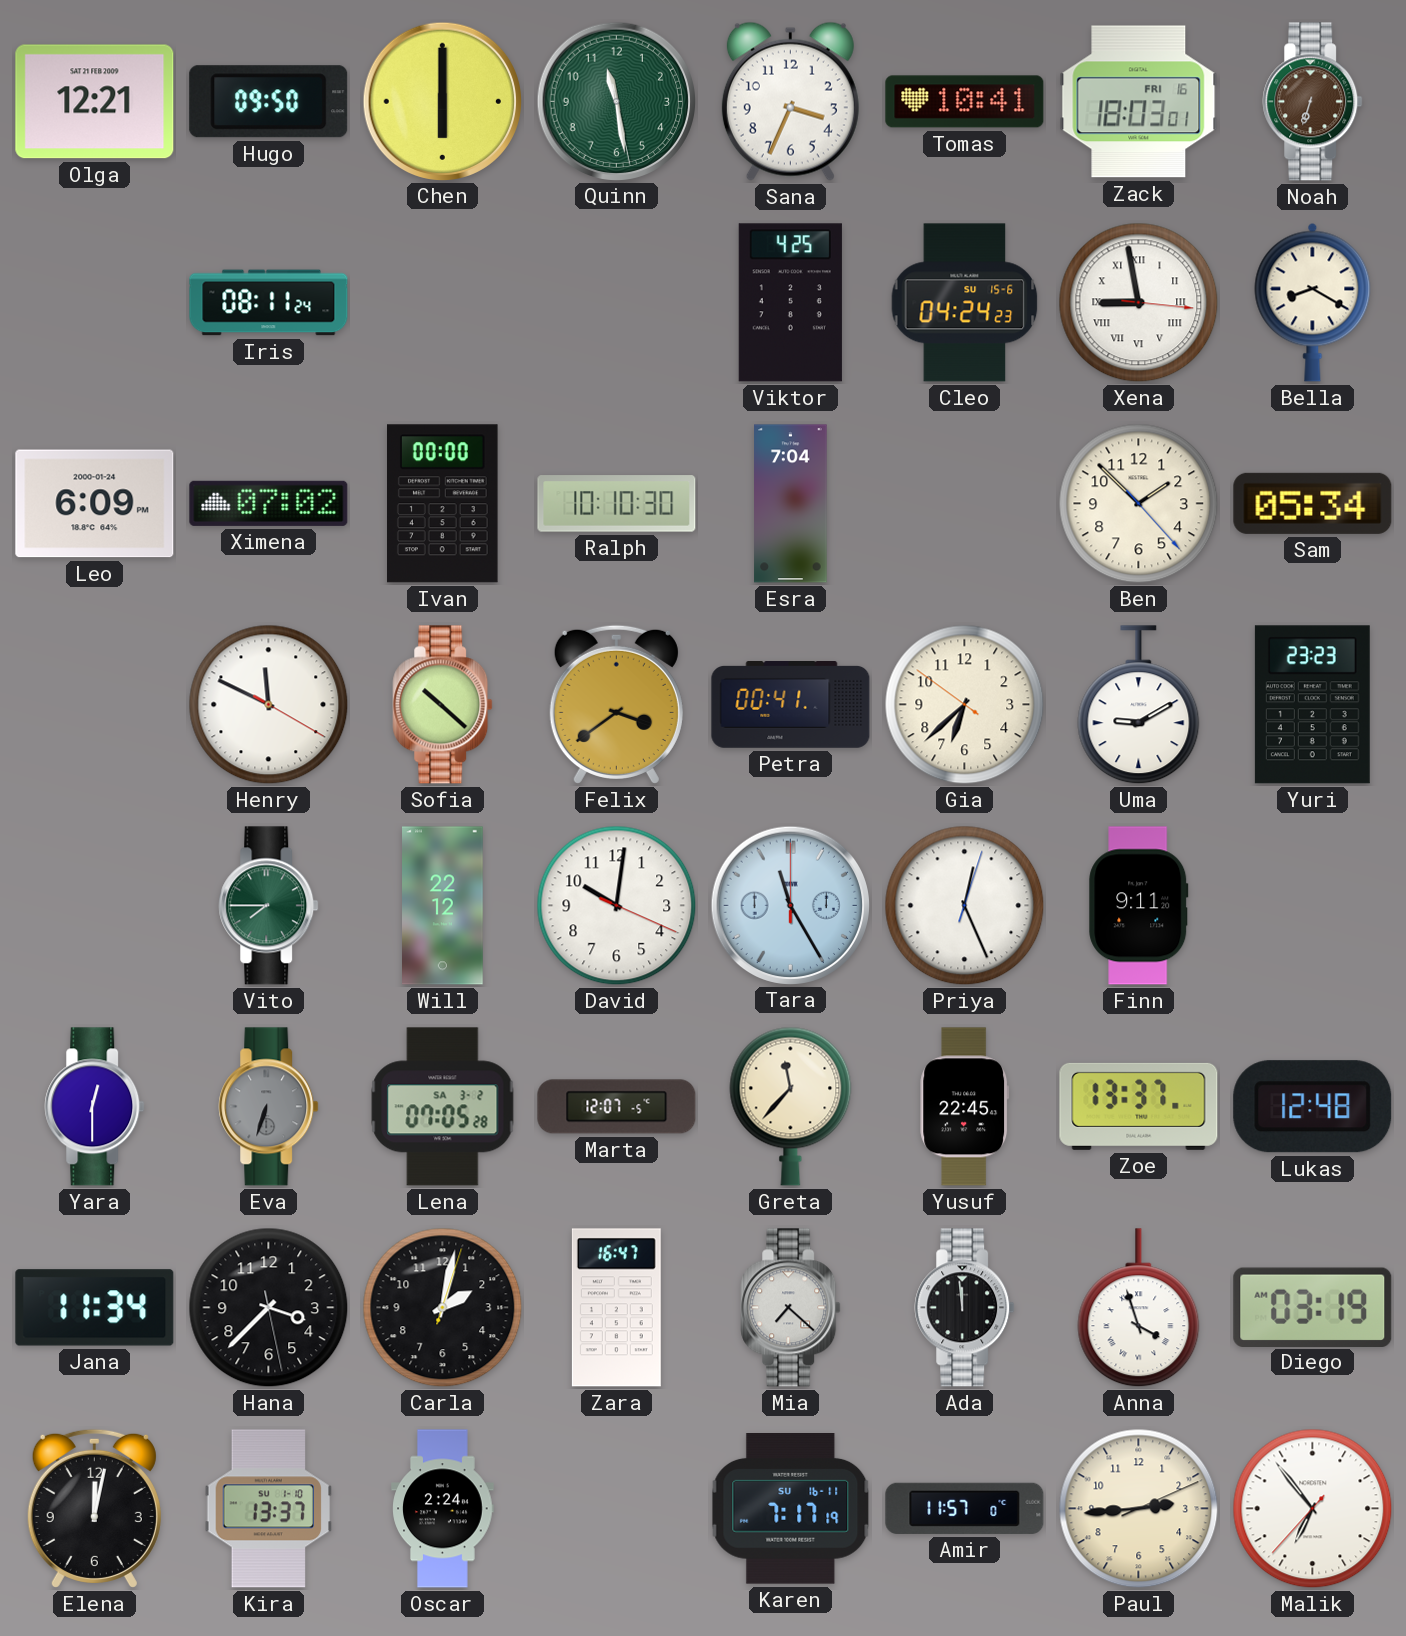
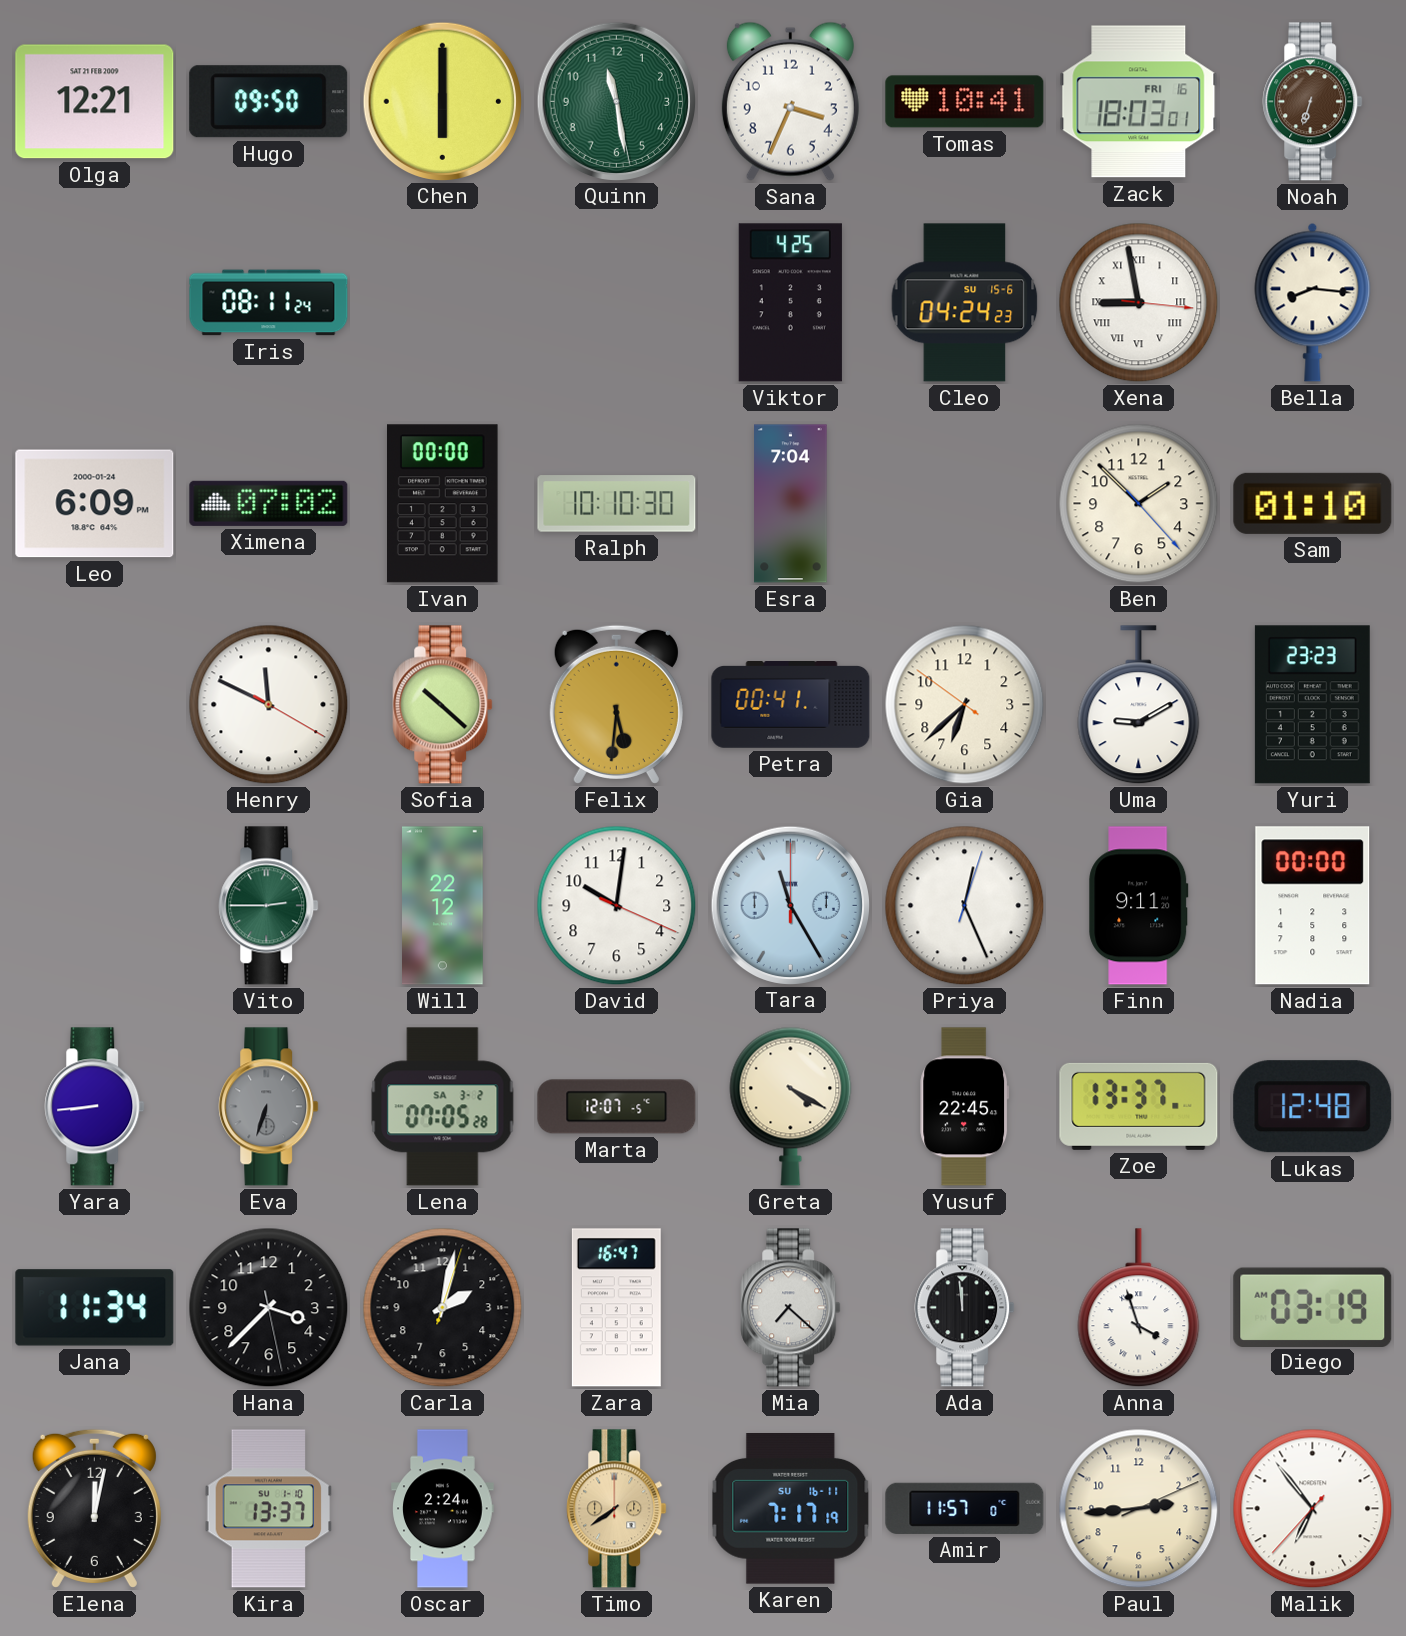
Bella: 8:20 -> 8:16 (1313, 302)
Sam: 05:34 -> 01:10 (1313, 503)
Felix: 3:39 -> 5:31 (616, 704)
Vito: 7:45 -> 2:45 (269, 906)
Nadia: none -> 00:00 (1313, 906)
Yara: 12:30 -> 8:44 (95, 1107)
Greta: 11:37 -> 4:20 (791, 1106)
Timo: none -> 7:39 (617, 1509)
